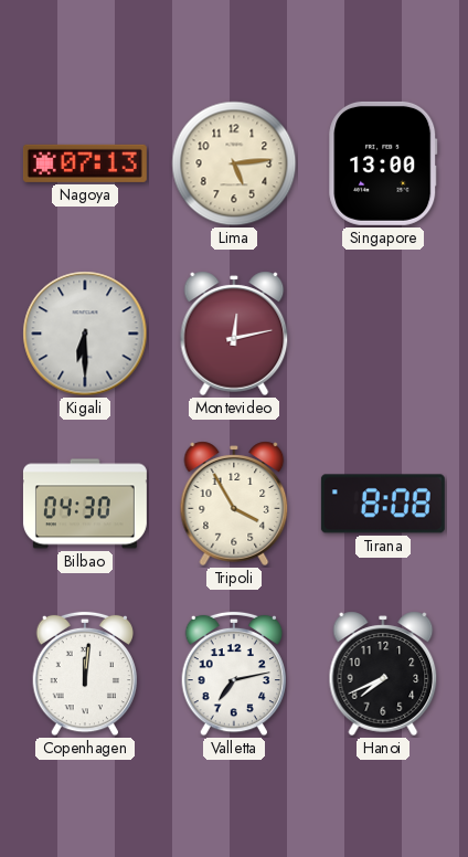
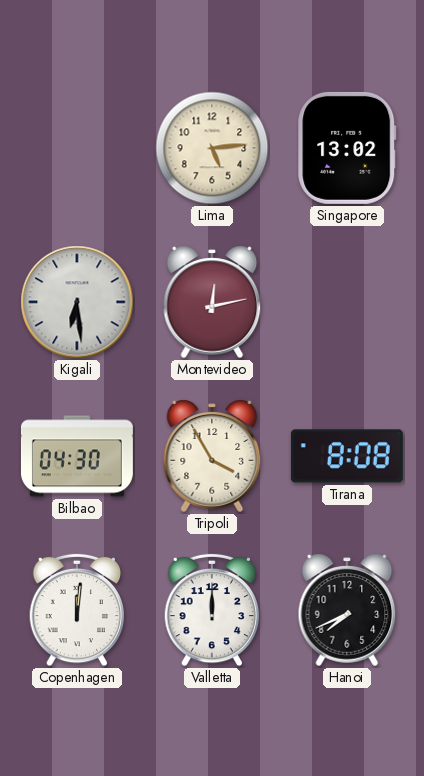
Nagoya: 07:13 -> none (85, 163)
Singapore: 13:00 -> 13:02 (347, 148)
Kigali: 6:30 -> 6:29 (77, 302)
Valletta: 7:13 -> 12:00 (212, 610)
